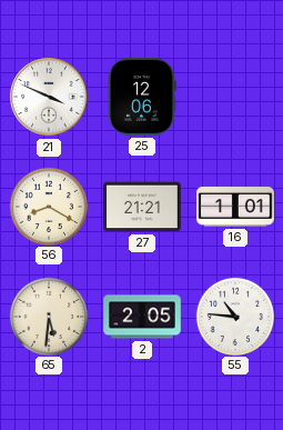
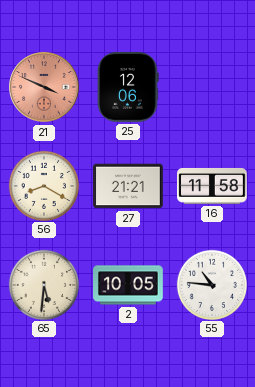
21 dial: white -> salmon (44, 87)
16: 1:01 -> 11:58 (212, 186)
2: 2:05 -> 10:05 (128, 285)
